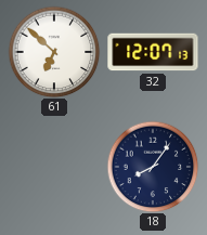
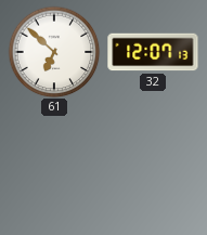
18: 8:06 -> none (153, 167)
